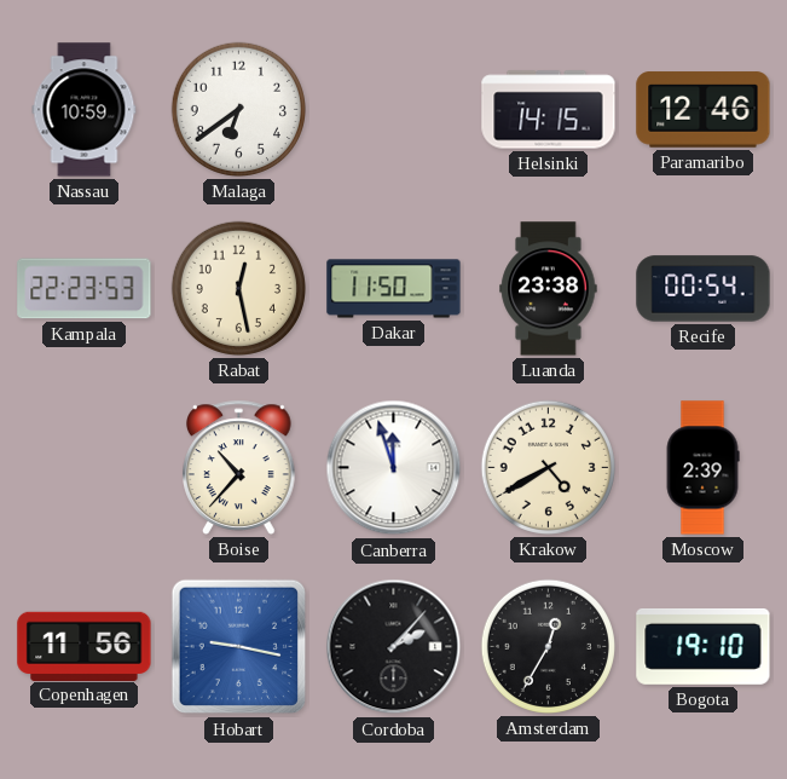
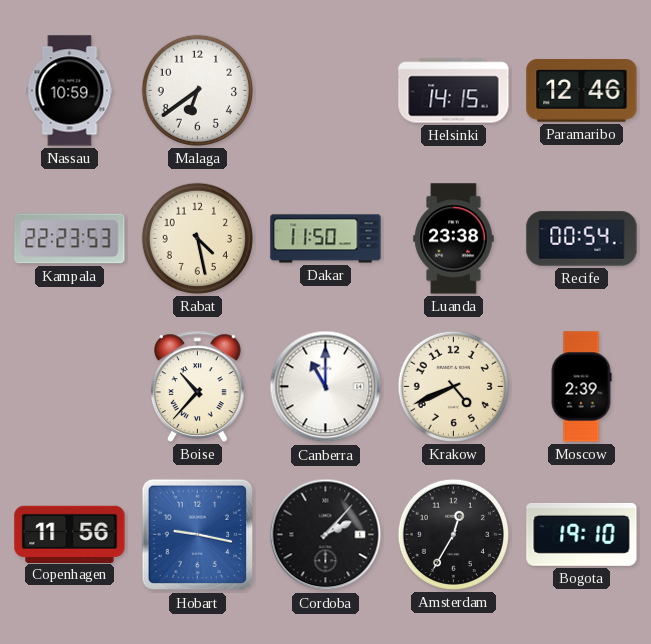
Rabat: 12:28 -> 4:28 (197, 238)
Canberra: 11:57 -> 11:00 (326, 387)
Krakow: 4:40 -> 4:41 (453, 386)
